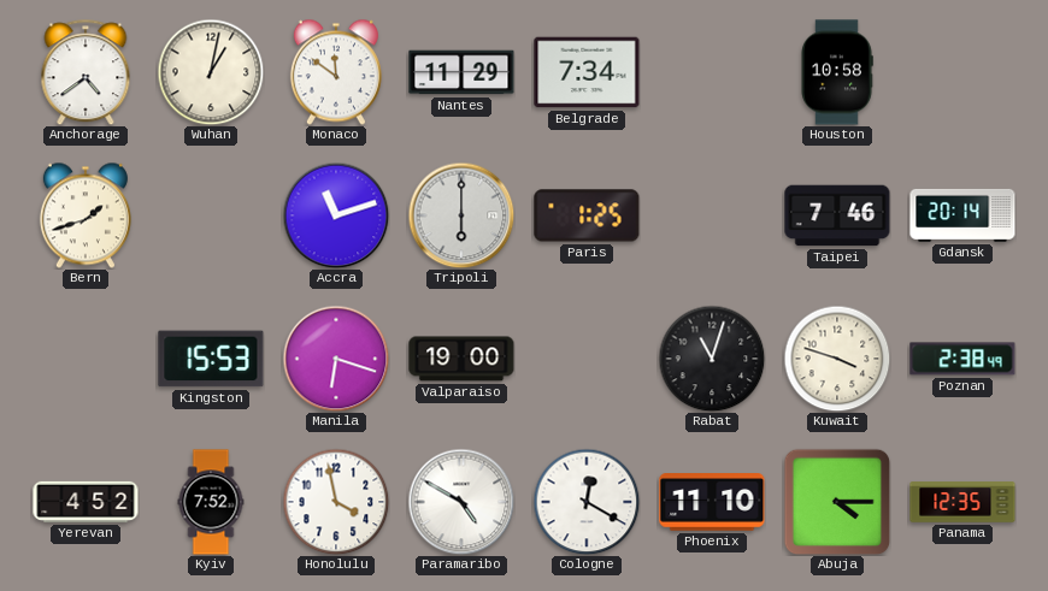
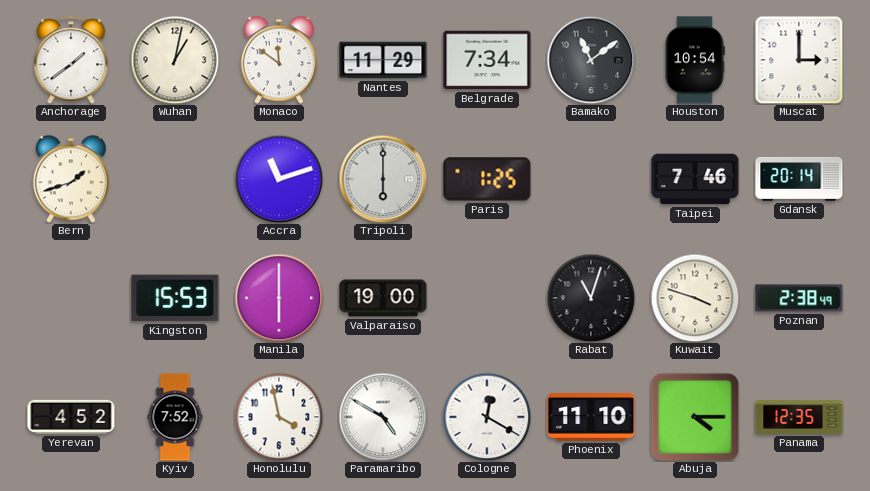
Anchorage: 4:39 -> 1:39 (71, 60)
Bamako: none -> 11:09 (591, 60)
Houston: 10:58 -> 10:54 (695, 60)
Muscat: none -> 3:00 (799, 60)
Manila: 6:18 -> 6:00 (279, 298)
